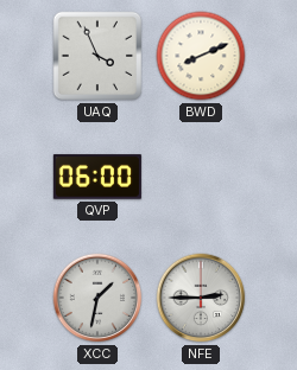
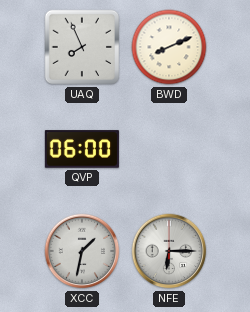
UAQ: 3:56 -> 7:56 (82, 47)
NFE: 2:45 -> 6:15 (169, 251)
